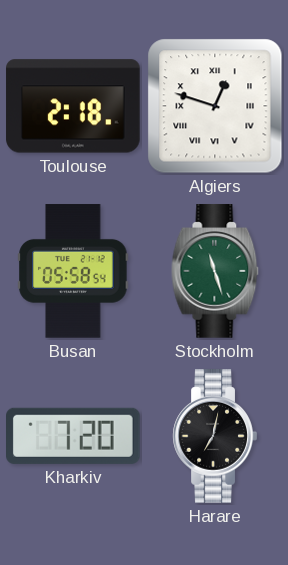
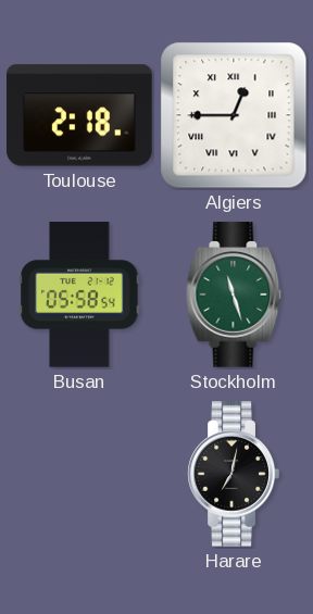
Algiers: 12:48 -> 12:45 (234, 115)
Kharkiv: 7:20 -> none (74, 436)
